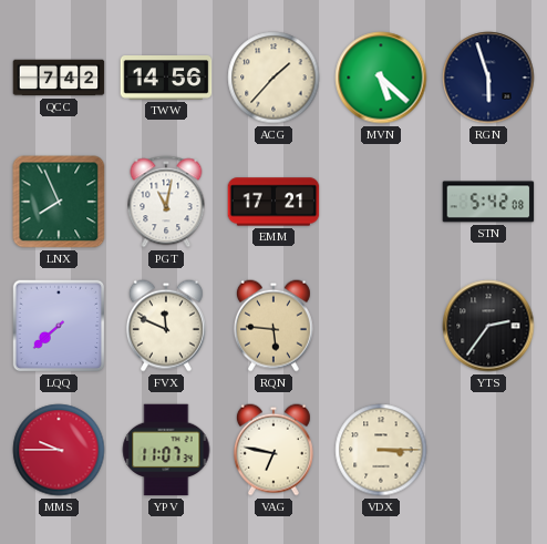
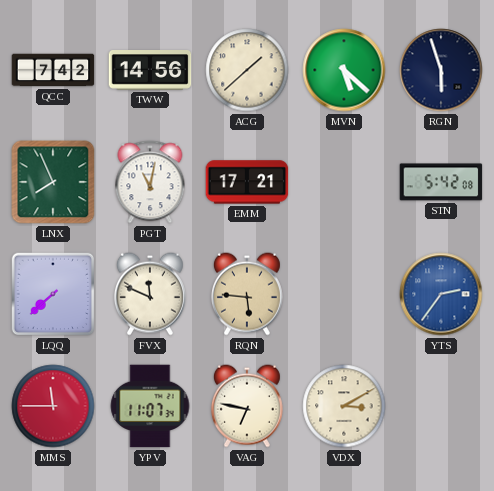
ACG: 1:37 -> 1:38 (247, 70)
YTS dial: black -> blue (441, 294)
MMS: 9:45 -> 11:45 (53, 406)
VDX: 3:15 -> 3:10 (344, 406)
